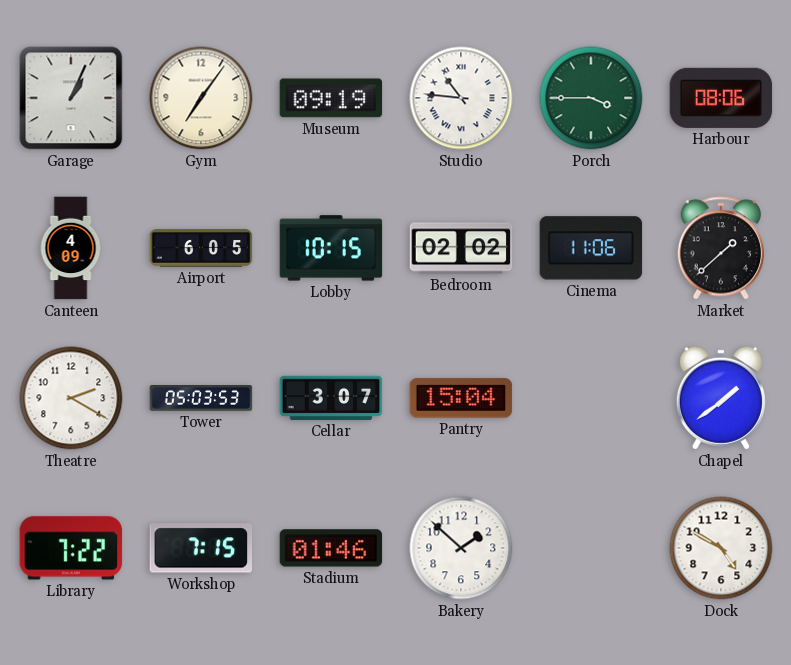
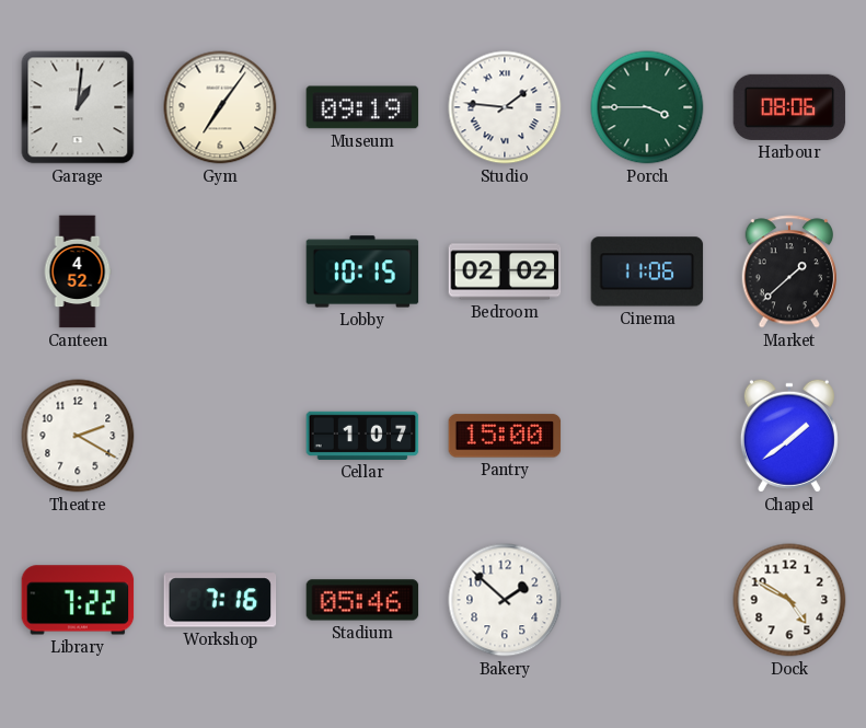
Garage: 1:04 -> 1:01 (78, 107)
Studio: 10:46 -> 1:46 (505, 107)
Canteen: 4:09 -> 4:52 (78, 271)
Airport: 6:05 -> none (201, 248)
Tower: 05:03 -> none (201, 399)
Cellar: 3:07 -> 1:07 (362, 436)
Pantry: 15:04 -> 15:00 (505, 436)
Workshop: 7:15 -> 7:16 (220, 600)
Stadium: 01:46 -> 05:46 (362, 600)
